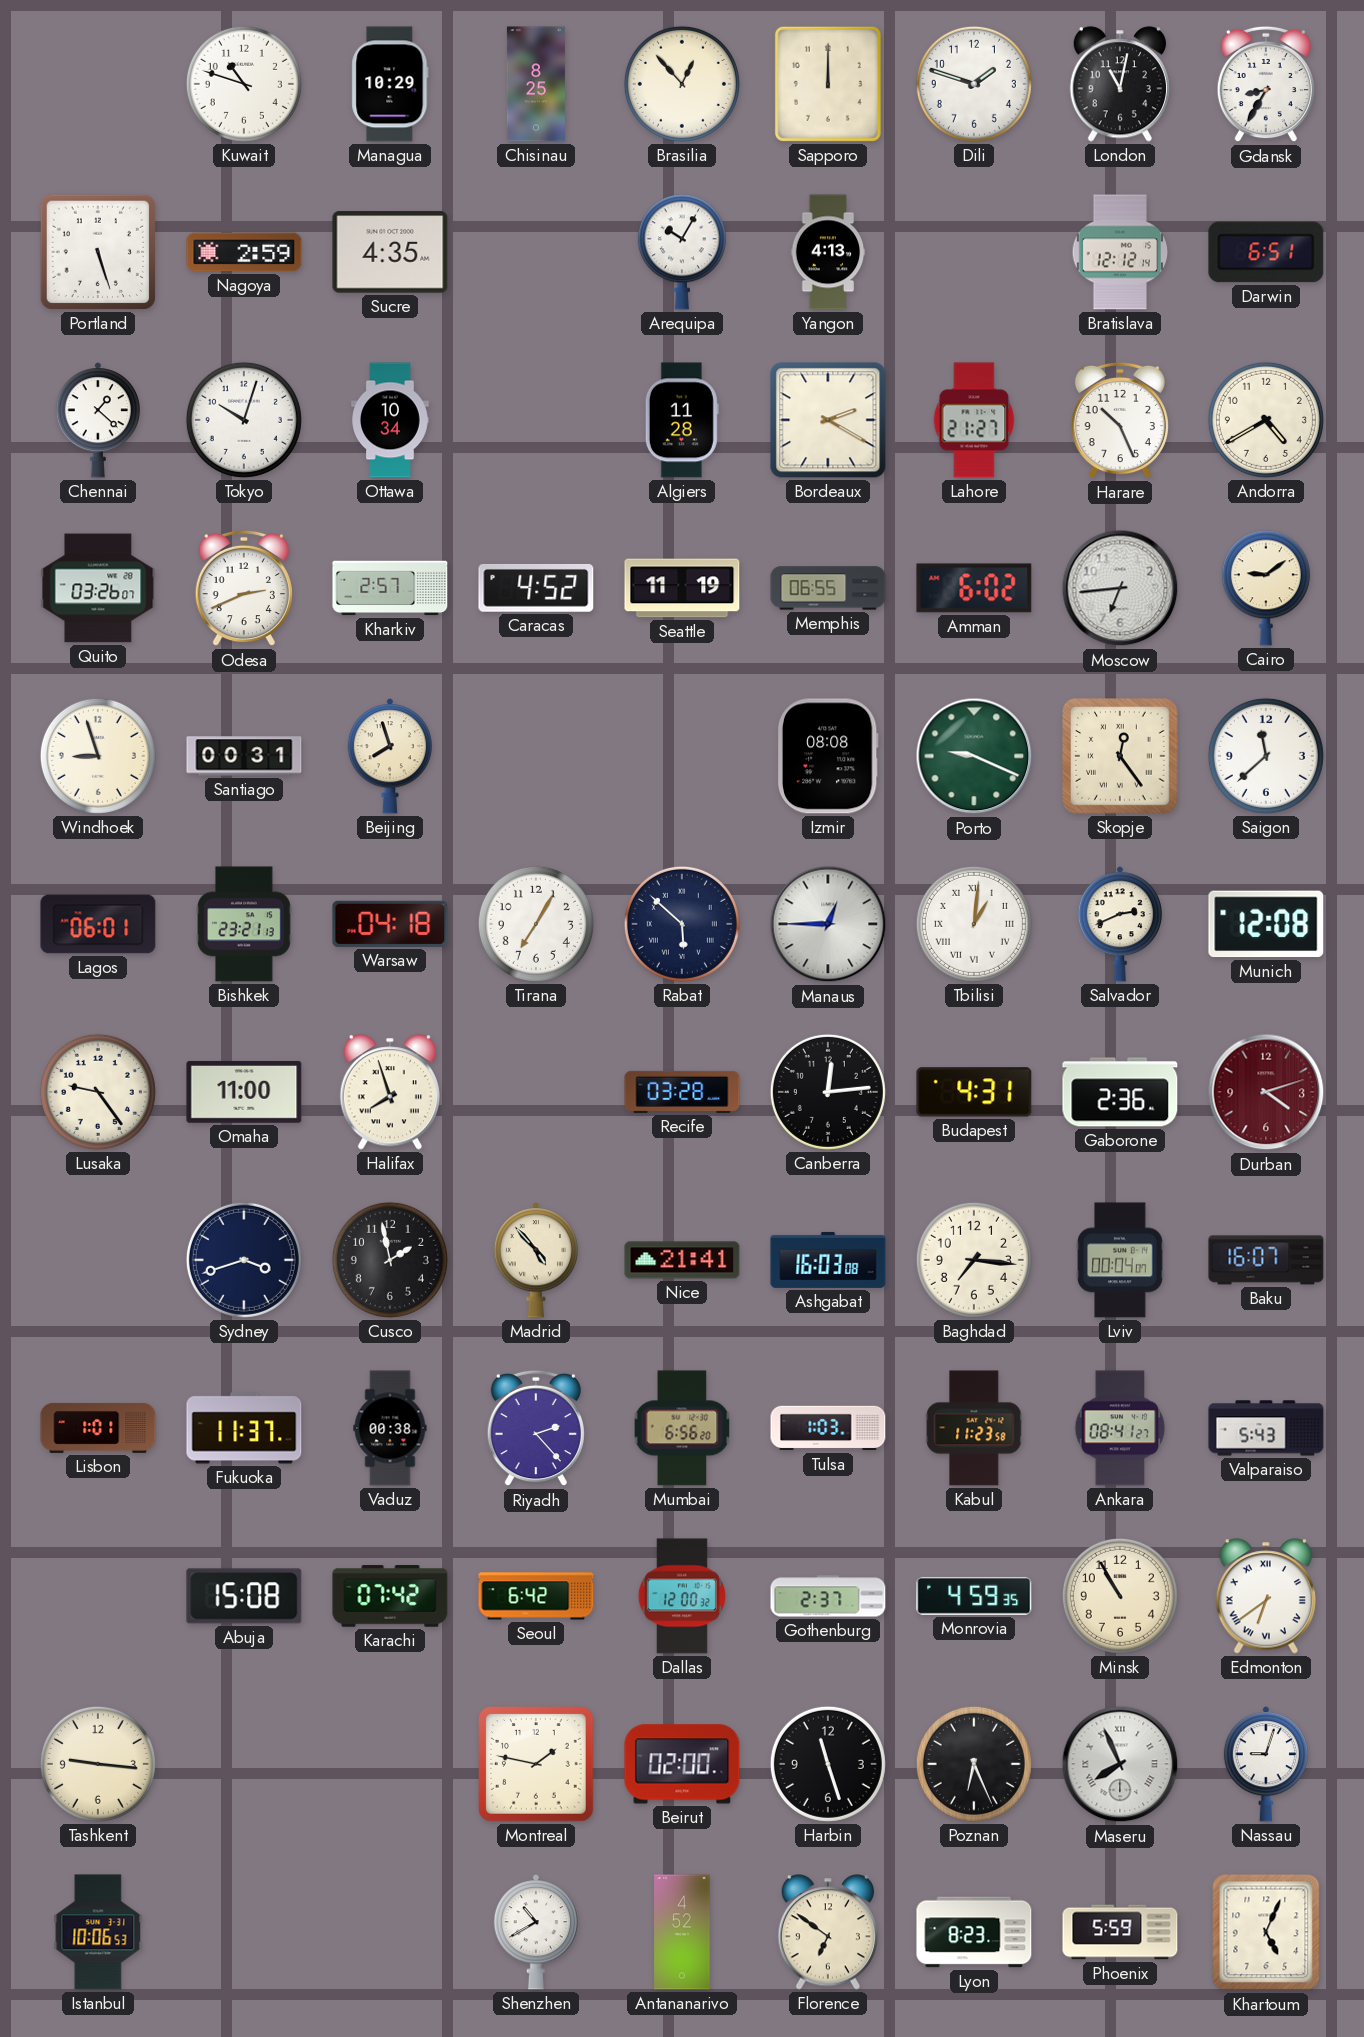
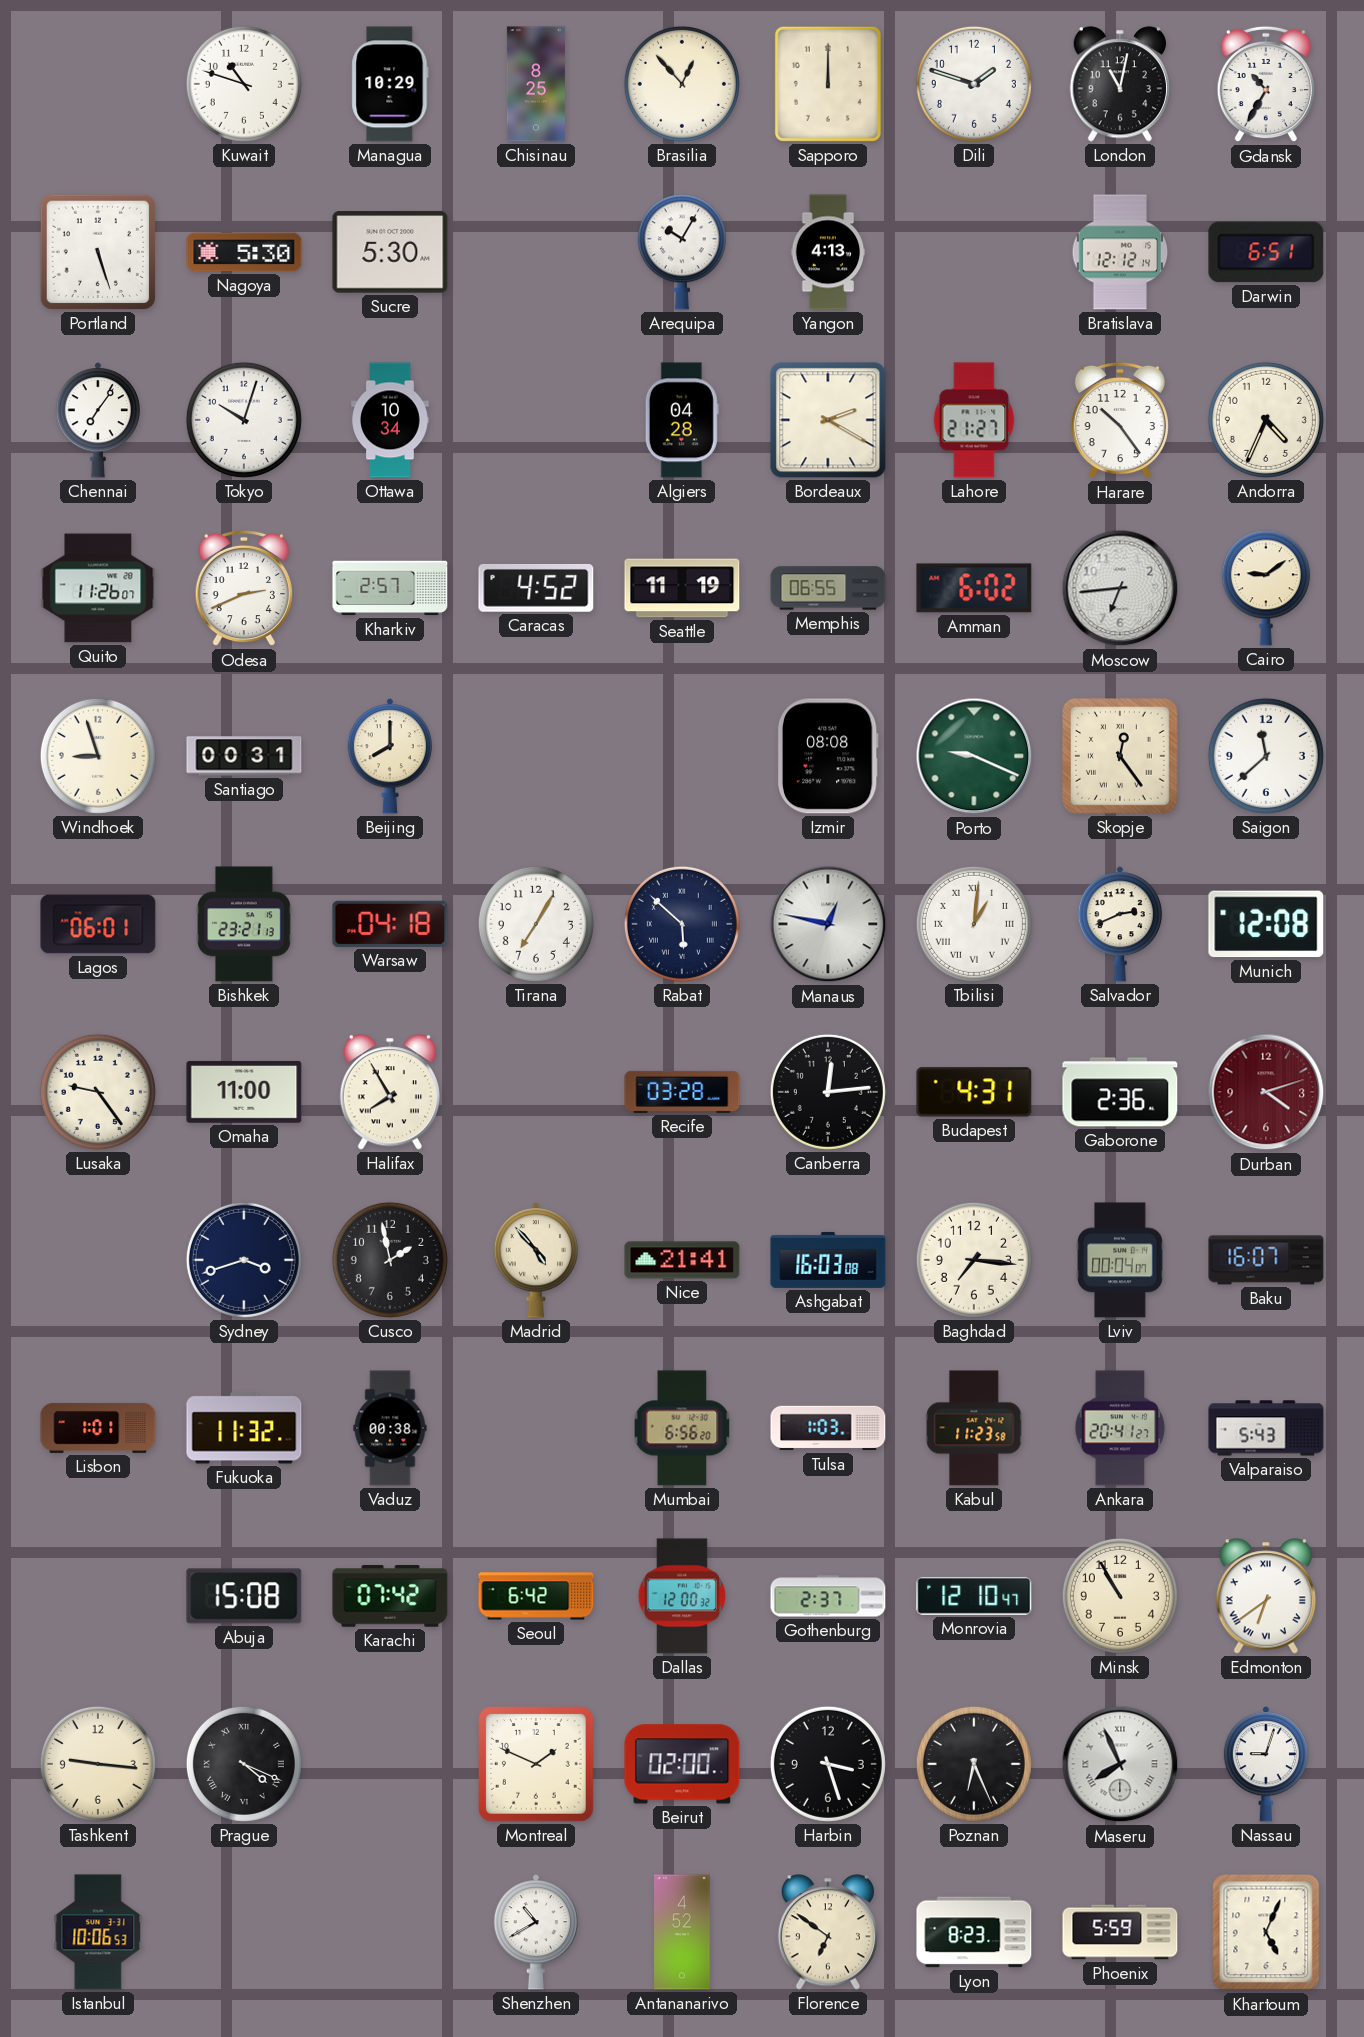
Gdansk: 8:35 -> 10:35 (1266, 84)
Nagoya: 2:59 -> 5:30 (244, 252)
Sucre: 4:35 -> 5:30 (390, 252)
Chennai: 1:22 -> 7:06 (98, 420)
Algiers: 11:28 -> 04:28 (682, 420)
Harare: 10:26 -> 10:24 (1120, 420)
Andorra: 4:40 -> 4:34 (1266, 420)
Quito: 03:26 -> 11:26 (98, 588)
Beijing: 7:57 -> 8:00 (390, 756)
Manaus: 12:45 -> 12:47 (828, 924)
Halifax: 7:57 -> 7:55 (389, 1092)
Fukuoka: 11:37 -> 11:32 (244, 1428)
Riyadh: 2:23 -> none (536, 1428)
Ankara: 08:41 -> 20:41 (1120, 1428)
Monrovia: 4:59 -> 12:10 (974, 1596)
Prague: none -> 4:19 (244, 1764)
Montreal: 1:47 -> 1:49 (536, 1764)
Harbin: 11:27 -> 3:27 (828, 1764)
